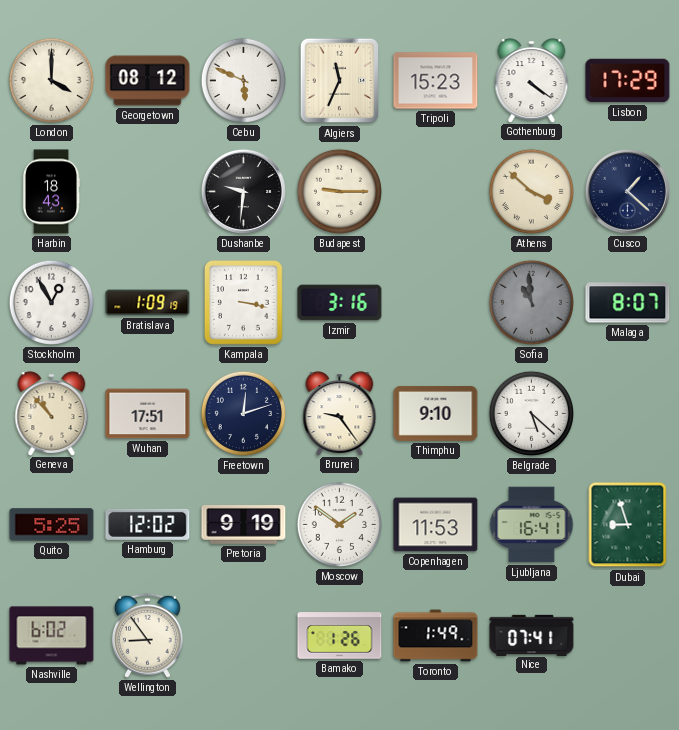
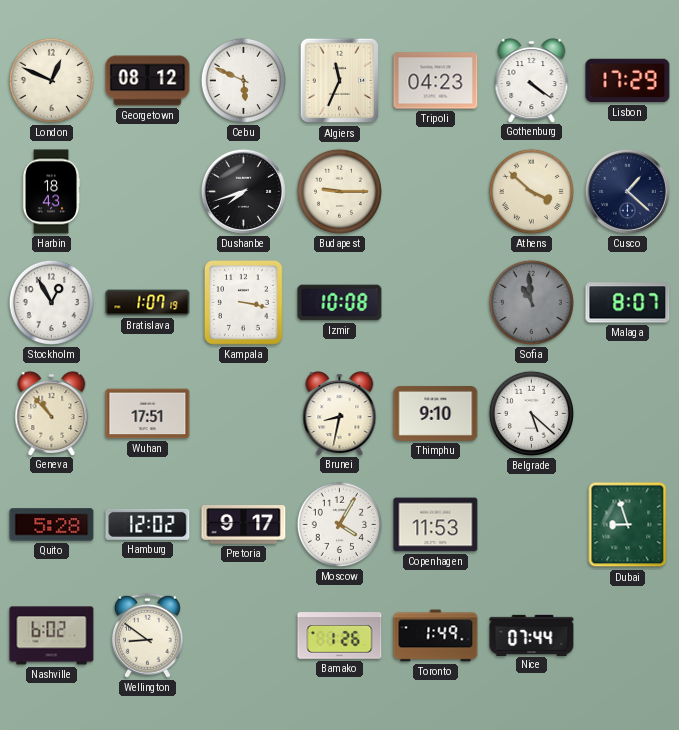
London: 4:00 -> 12:49 (51, 80)
Tripoli: 15:23 -> 04:23 (436, 81)
Dushanbe: 9:31 -> 7:42 (243, 191)
Bratislava: 1:09 -> 1:07 (148, 303)
Izmir: 3:16 -> 10:08 (340, 303)
Freetown: 12:12 -> none (243, 413)
Brunei: 9:24 -> 8:32 (340, 413)
Quito: 5:25 -> 5:28 (52, 525)
Pretoria: 9:19 -> 9:17 (244, 525)
Moscow: 1:51 -> 4:05 (339, 524)
Ljubljana: 16:41 -> none (532, 525)
Wellington: 8:54 -> 8:51 (147, 635)
Nice: 07:41 -> 07:44 (532, 635)
